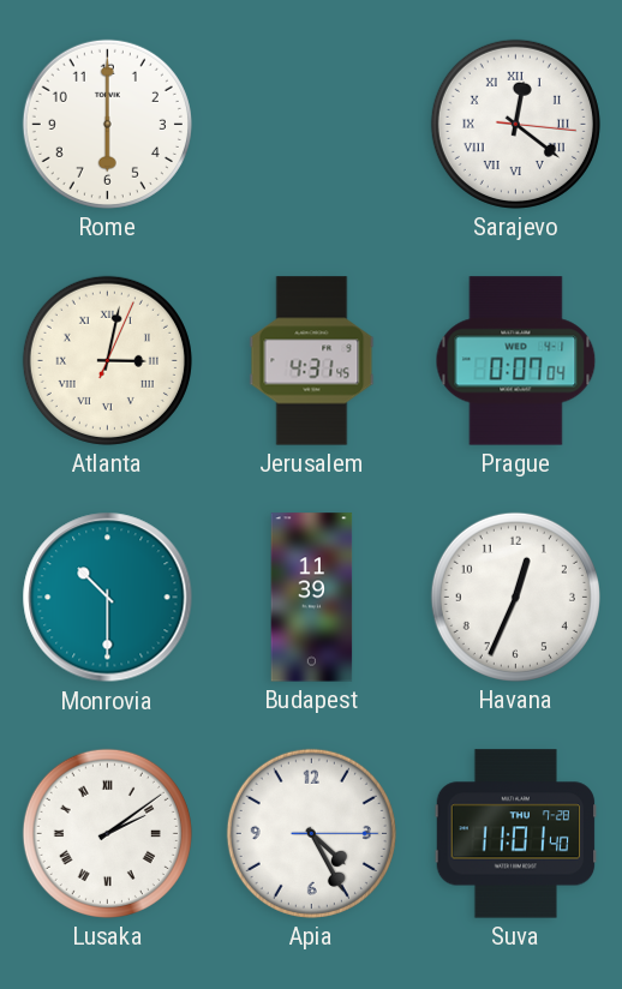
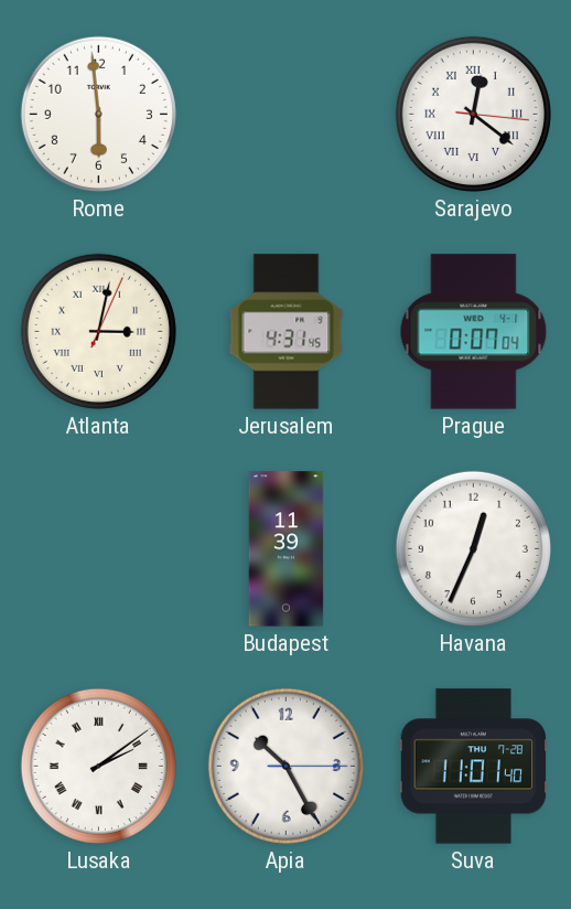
Rome: 6:00 -> 5:59 (98, 114)
Monrovia: 10:30 -> none (108, 598)
Apia: 4:25 -> 10:25 (285, 766)
